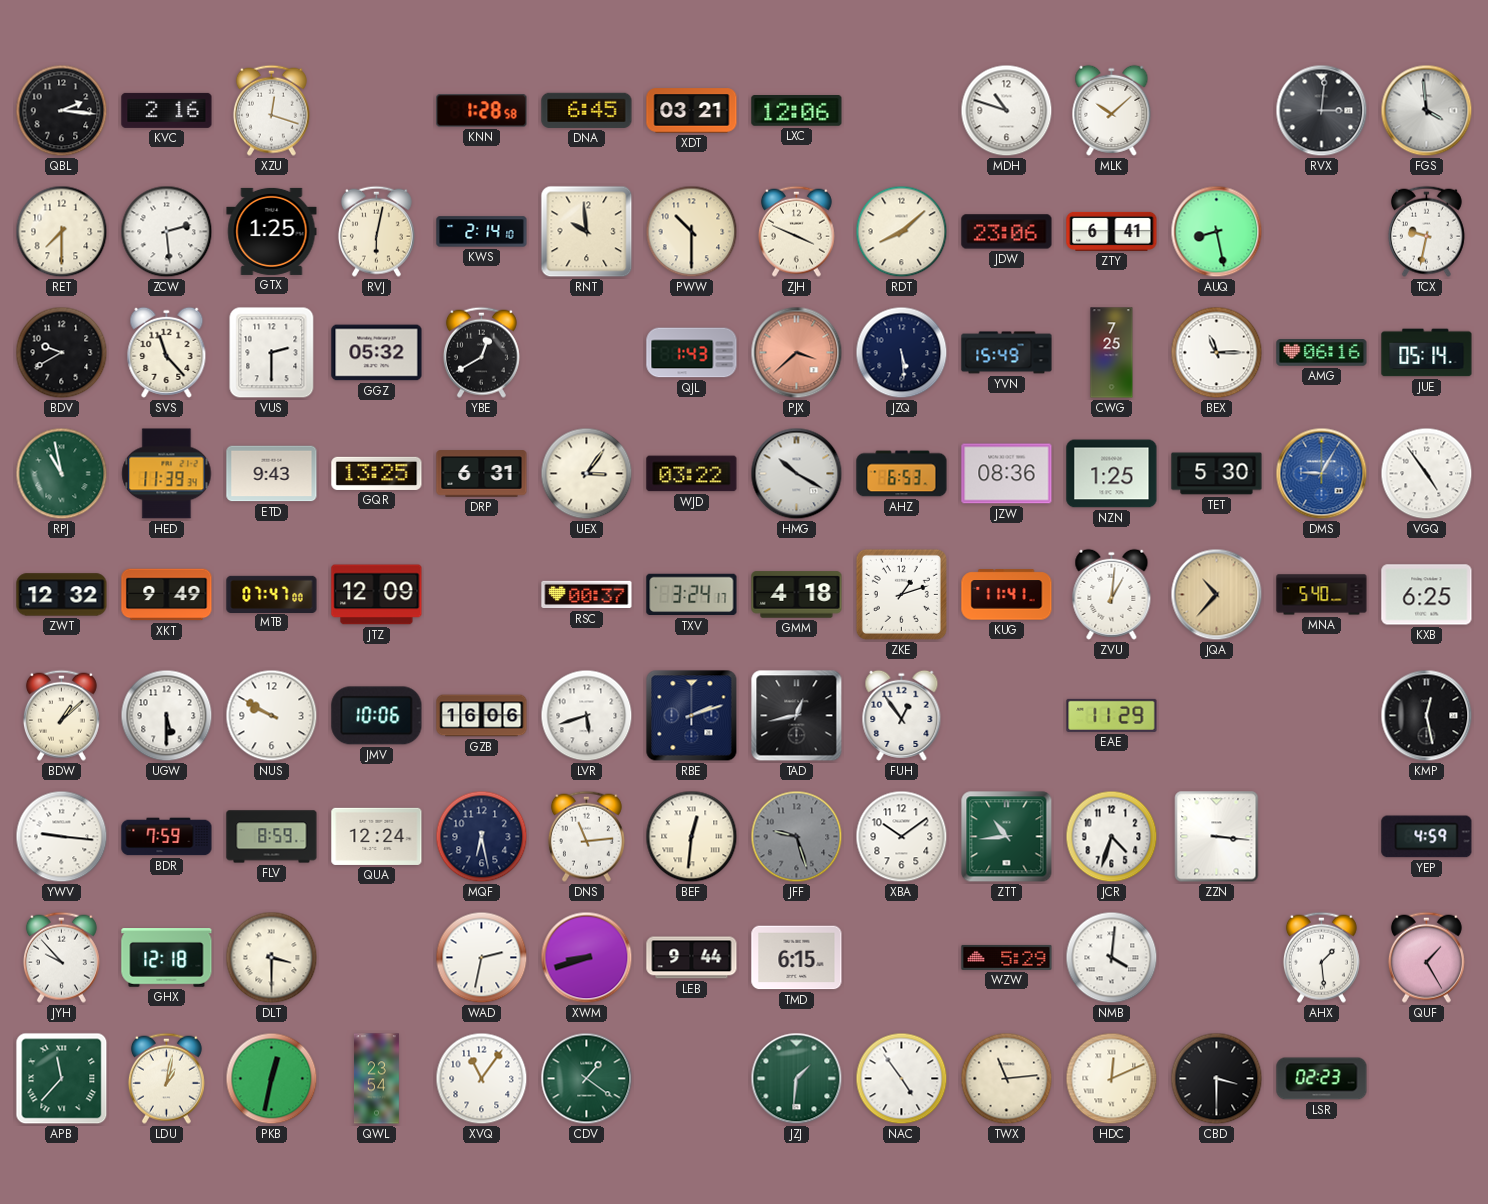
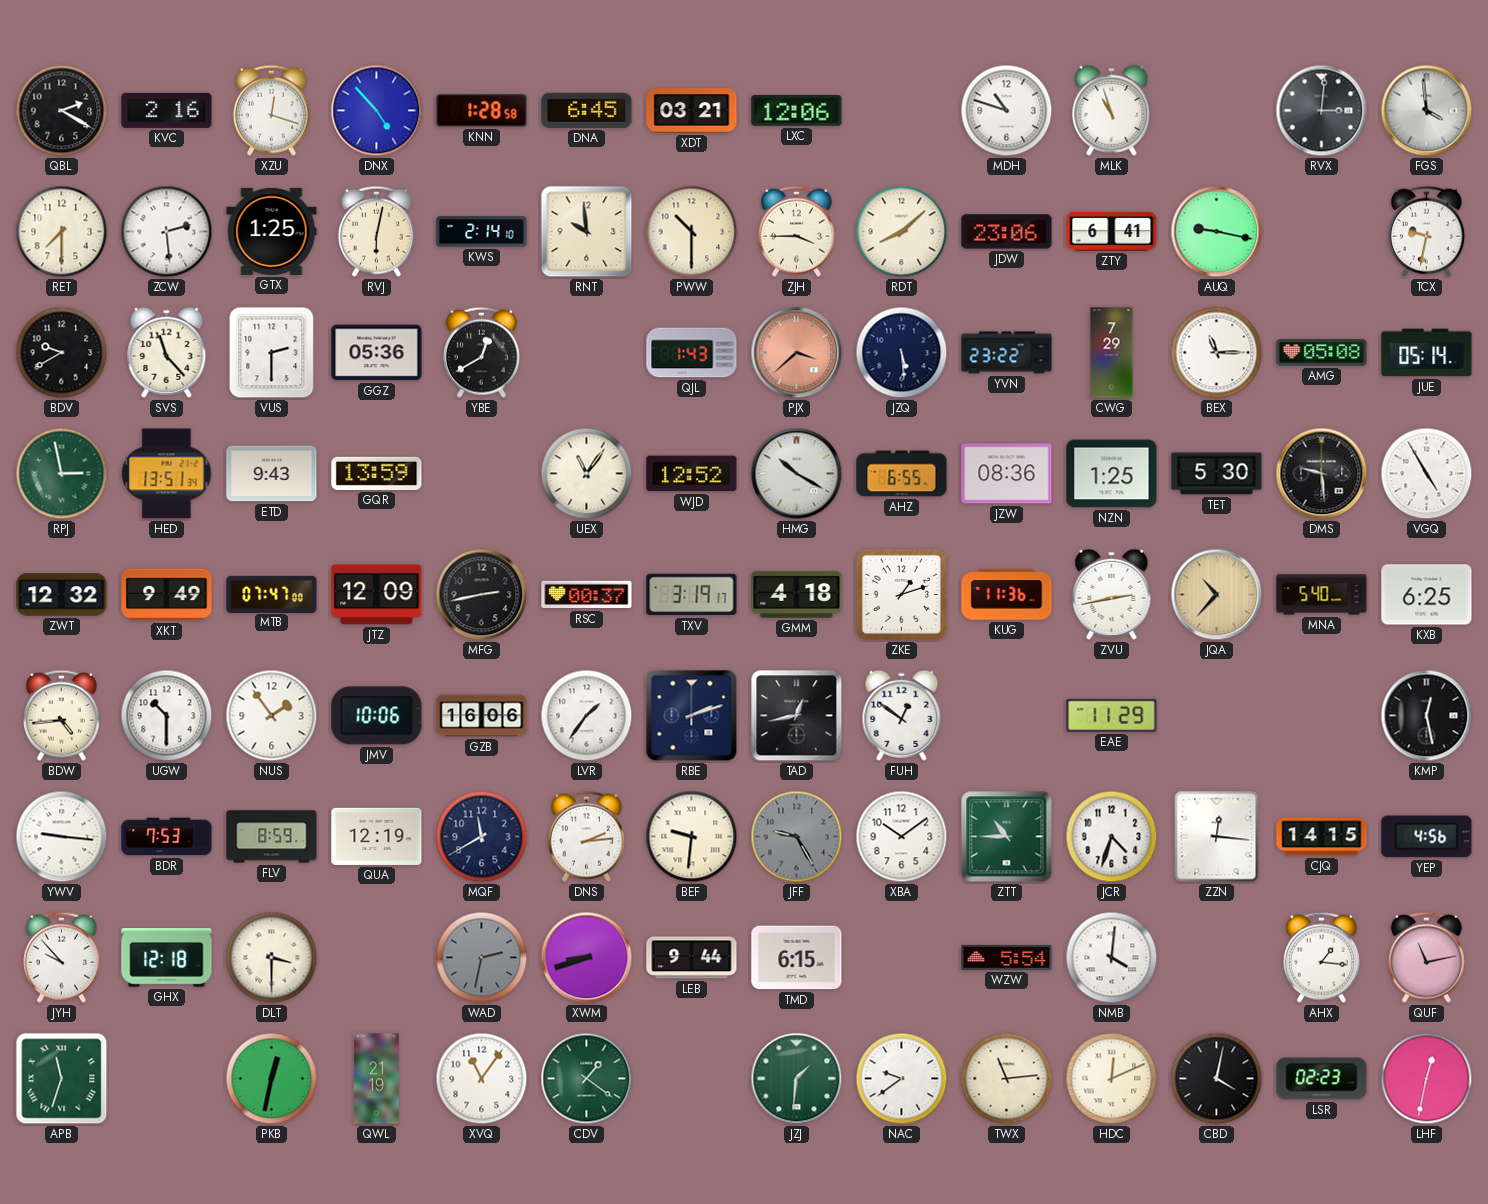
QBL: 2:16 -> 2:20 (62, 111)
DNX: none -> 4:53 (377, 111)
MLK: 10:08 -> 10:57 (1112, 110)
ZJH: 3:49 -> 3:45 (796, 231)
AUQ: 8:28 -> 9:17 (1217, 232)
GGZ: 05:32 -> 05:36 (377, 353)
YVN: 15:49 -> 23:22 (1007, 353)
CWG: 7:25 -> 7:29 (1112, 353)
AMG: 06:16 -> 05:08 (1322, 353)
RPJ: 10:58 -> 2:58 (62, 474)
HED: 11:39 -> 13:51 (167, 474)
GQR: 13:25 -> 13:59 (377, 473)
DRP: 6:31 -> none (482, 474)
UEX: 3:06 -> 11:06 (587, 474)
WJD: 03:22 -> 12:52 (692, 474)
AHZ: 6:53 -> 6:55 (902, 474)
DMS: 9:05 -> 9:29 (1322, 474)
DMS dial: blue -> black (1322, 474)
VGQ: 4:54 -> 4:55 (1427, 474)
MFG: none -> 2:43 (482, 595)
TXV: 3:24 -> 3:19 (692, 595)
KUG: 11:41 -> 11:36 (1007, 595)
ZVU: 1:01 -> 2:43 (1112, 594)
BDW: 1:08 -> 4:44 (61, 715)
UGW: 5:30 -> 10:30 (167, 716)
NUS: 9:50 -> 1:54 (272, 716)
LVR: 5:42 -> 1:36 (587, 716)
FUH: 12:54 -> 12:51 (902, 715)
BDR: 7:59 -> 7:53 (167, 837)
QUA: 12:24 -> 12:19 (377, 836)
MQF: 6:28 -> 11:40 (482, 837)
DNS: 11:14 -> 2:14 (586, 836)
BEF: 12:31 -> 9:31 (692, 837)
JFF: 9:27 -> 9:25 (797, 837)
ZTT: 10:44 -> 10:45 (1007, 837)
ZZN: 3:16 -> 12:16 (1217, 837)
CJQ: none -> 14:15 (1322, 837)
YEP: 4:59 -> 4:56 (1427, 837)
WAD dial: white -> grey (482, 958)
WZW: 5:29 -> 5:54 (1007, 957)
AHX: 1:29 -> 1:16 (1321, 957)
QUF: 1:25 -> 11:13 (1426, 957)
APB: 11:37 -> 11:33 (62, 1079)
LDU: 1:02 -> none (166, 1078)
QWL: 23:54 -> 21:19 (377, 1079)
NAC: 4:54 -> 9:39 (902, 1079)
CBD: 3:30 -> 4:02 (1217, 1079)
LHF: none -> 12:32 (1427, 1079)
